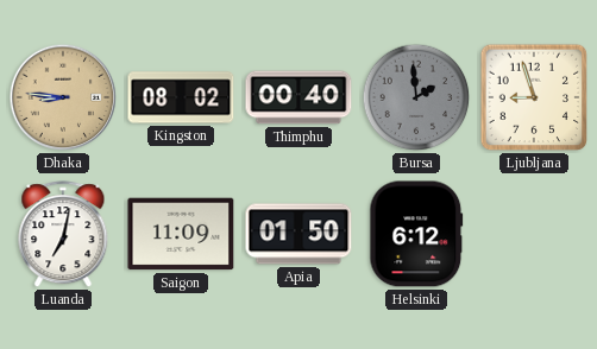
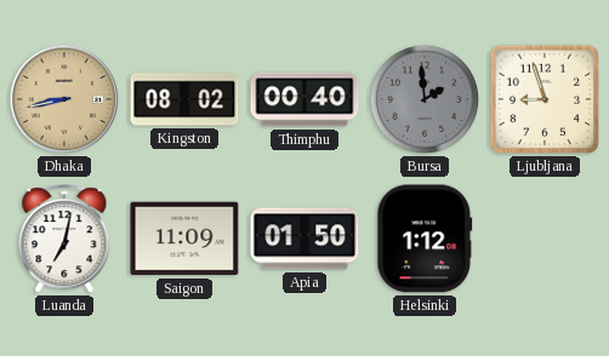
Dhaka: 8:46 -> 8:43 (64, 99)
Helsinki: 6:12 -> 1:12 (425, 239)
